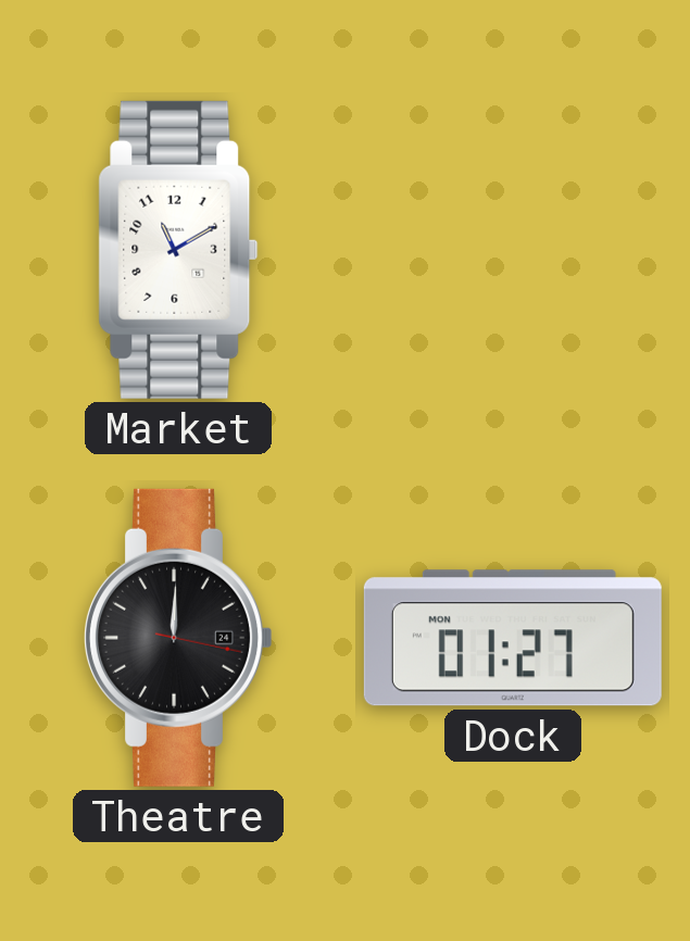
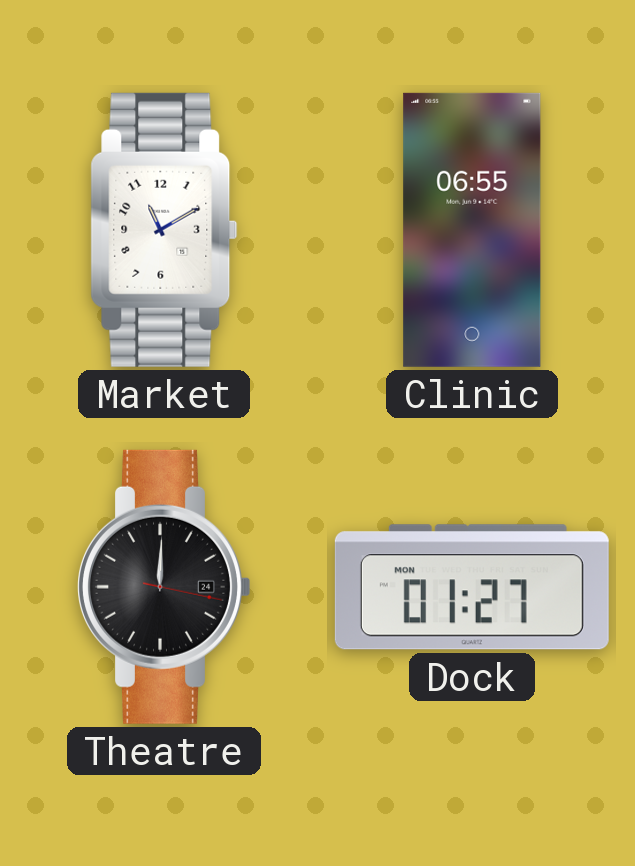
Clinic: none -> 06:55 (472, 230)
